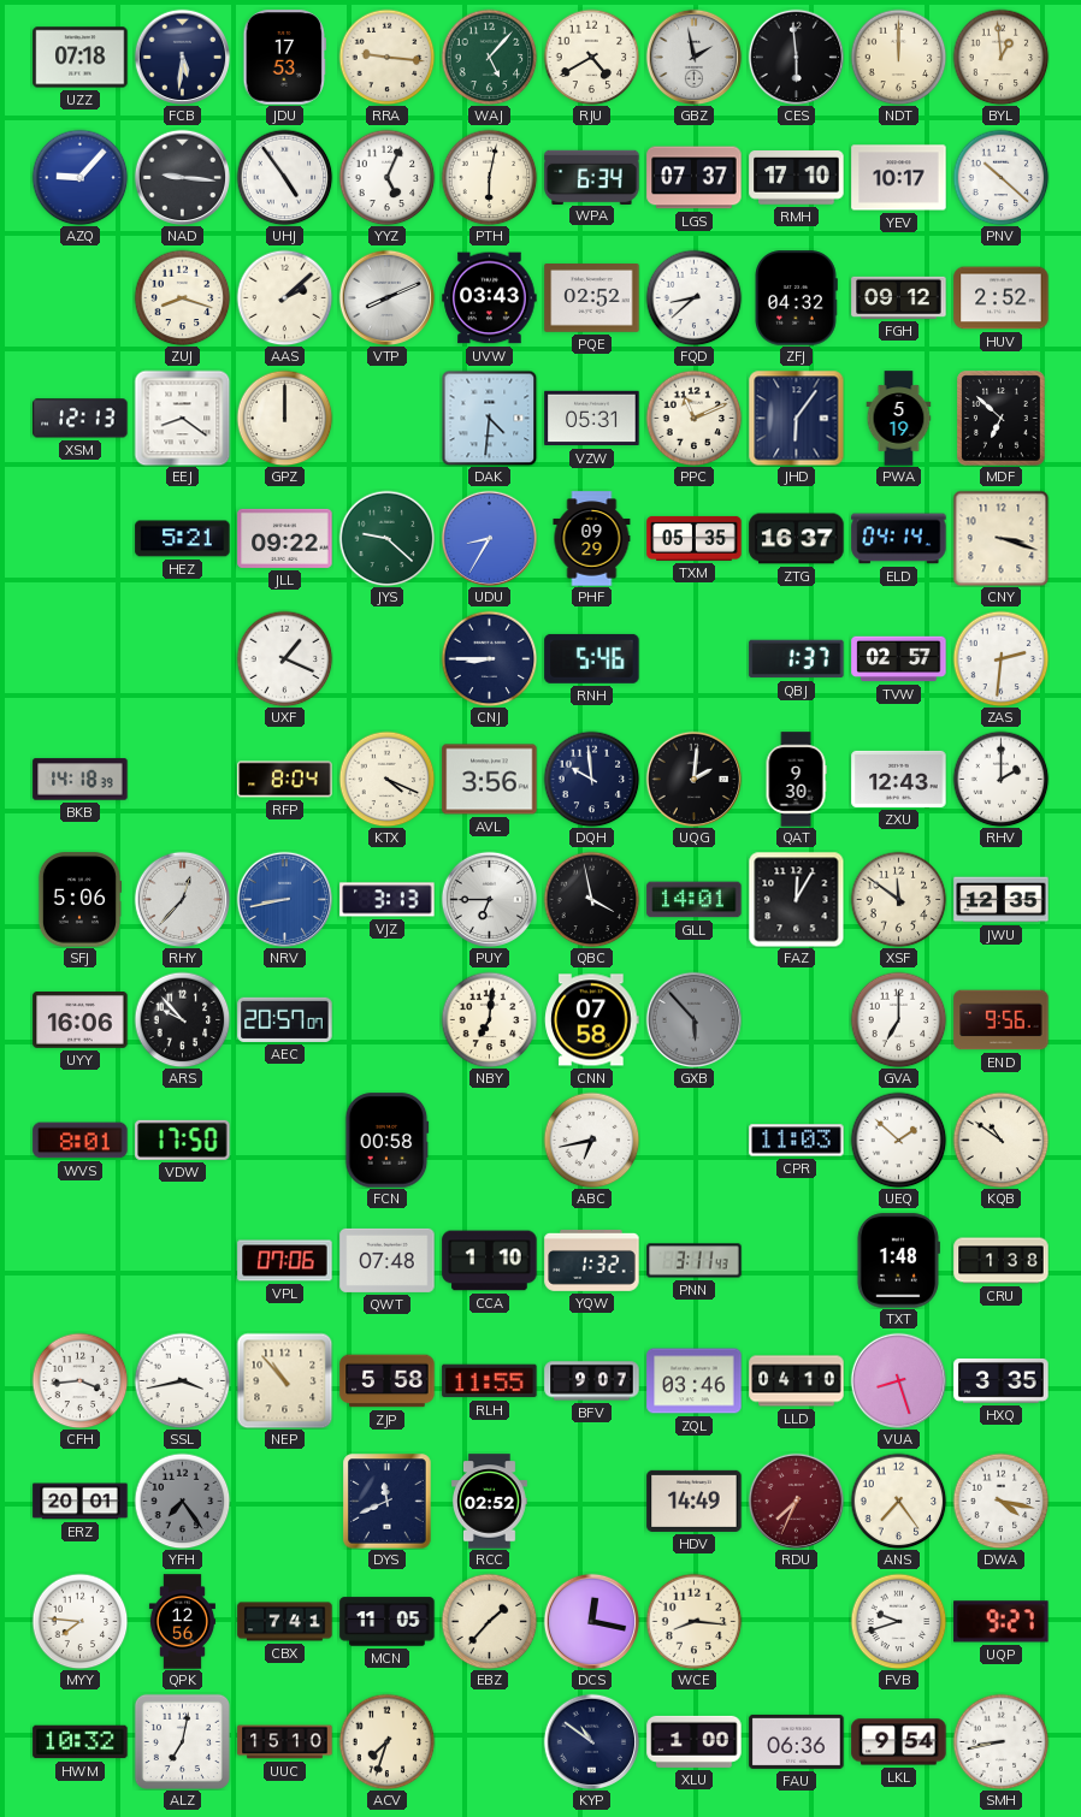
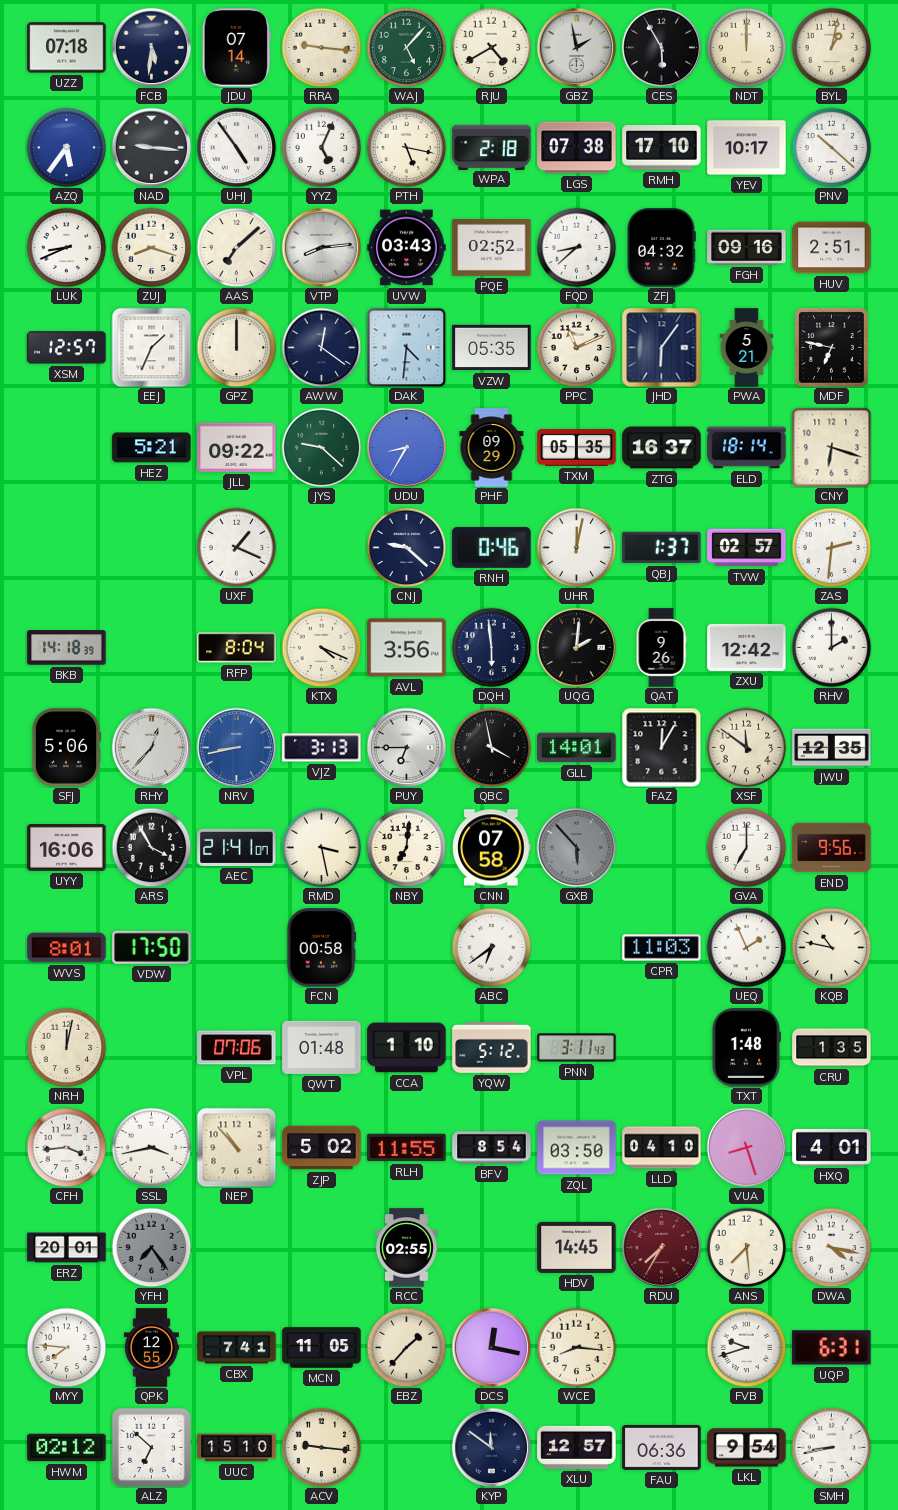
JDU: 17:53 -> 07:14 (236, 48)
CES: 5:59 -> 5:55 (661, 47)
BYL: 12:59 -> 1:02 (831, 47)
AZQ: 9:07 -> 5:36 (66, 147)
PTH: 6:02 -> 5:17 (406, 147)
WPA: 6:34 -> 2:18 (492, 147)
LGS: 07:37 -> 07:38 (577, 148)
LUK: none -> 8:41 (66, 247)
AAS: 2:08 -> 7:08 (236, 247)
VTP: 8:11 -> 8:14 (321, 247)
FGH: 09:12 -> 09:16 (747, 247)
HUV: 2:52 -> 2:51 (832, 248)
XSM: 12:13 -> 12:57 (67, 348)
EEJ: 8:21 -> 1:34 (151, 347)
AWW: none -> 12:21 (321, 347)
VZW: 05:31 -> 05:35 (492, 348)
PWA: 5:19 -> 5:21 (747, 348)
MDF: 6:52 -> 6:47 (832, 348)
ELD: 04:14 -> 18:14 (747, 448)
CNY: 3:18 -> 6:18 (831, 447)
CNJ: 8:45 -> 9:22 (406, 547)
RNH: 5:46 -> 0:46 (492, 547)
UHR: none -> 12:02 (576, 547)
DQH: 9:59 -> 5:59 (491, 647)
QAT: 9:30 -> 9:26 (661, 648)
ZXU: 12:43 -> 12:42 (747, 647)
ARS: 9:53 -> 3:55 (151, 847)
AEC: 20:57 -> 21:41 (237, 847)
RMD: none -> 3:28 (321, 847)
ABC: 6:43 -> 6:39 (491, 947)
UEQ: 1:52 -> 1:56 (746, 947)
KQB: 10:51 -> 10:47 (831, 947)
NRH: none -> 12:02 (66, 1047)
QWT: 07:48 -> 01:48 (322, 1047)
YQW: 1:32 -> 5:12 (492, 1047)
CRU: 1:38 -> 1:35 (832, 1048)
ZJP: 5:58 -> 5:02 (322, 1148)
BFV: 9:07 -> 8:54 (492, 1148)
ZQL: 03:46 -> 03:50 (577, 1148)
HXQ: 3:35 -> 4:01 (832, 1147)
DYS: 11:41 -> none (388, 1502)
RCC: 02:52 -> 02:55 (407, 1248)
HDV: 14:49 -> 14:45 (577, 1247)
RDU: 7:34 -> 7:35 (661, 1247)
ANS: 7:24 -> 7:29 (746, 1247)
QPK: 12:56 -> 12:55 (151, 1348)
UQP: 9:27 -> 6:31 (832, 1348)
HWM: 10:32 -> 02:12 (67, 1448)
ALZ: 7:02 -> 6:52 (151, 1447)
ACV: 7:33 -> 9:16 (321, 1447)
KYP: 10:51 -> 11:51 (491, 1447)
XLU: 1:00 -> 12:57 (577, 1447)
